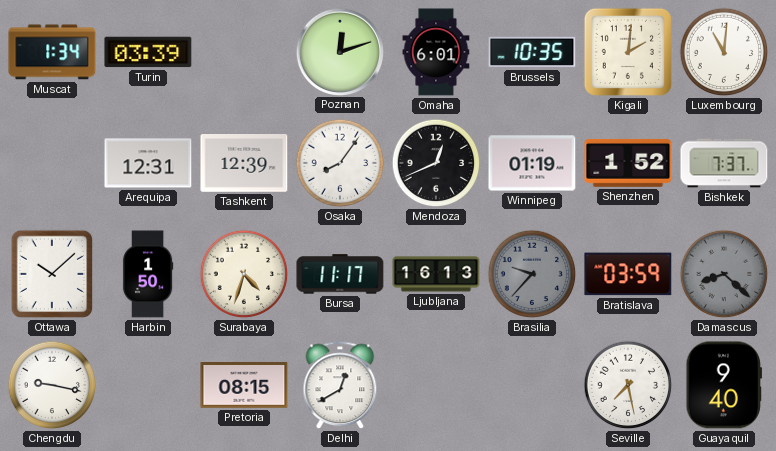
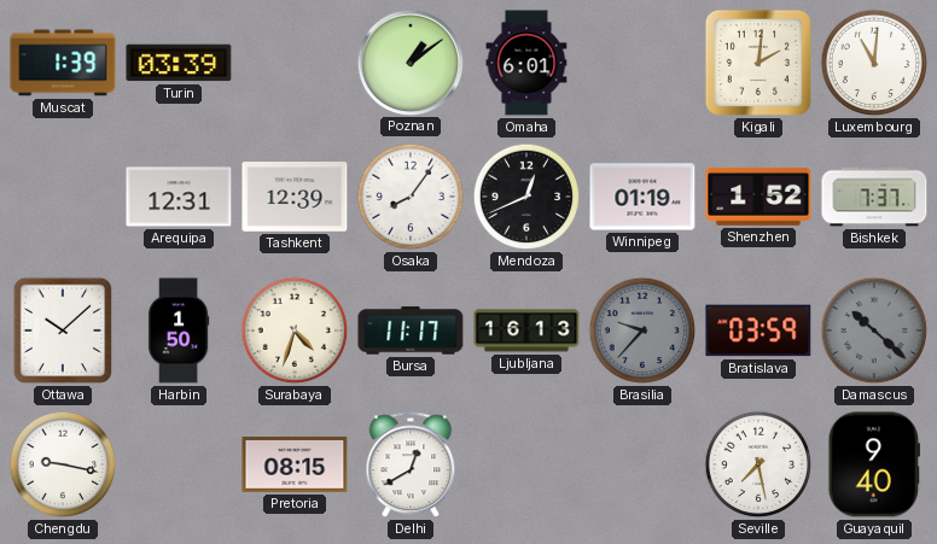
Muscat: 1:34 -> 1:39 (63, 63)
Poznan: 12:12 -> 1:09 (409, 62)
Brussels: 10:35 -> none (532, 52)
Damascus: 8:22 -> 10:22 (874, 331)
